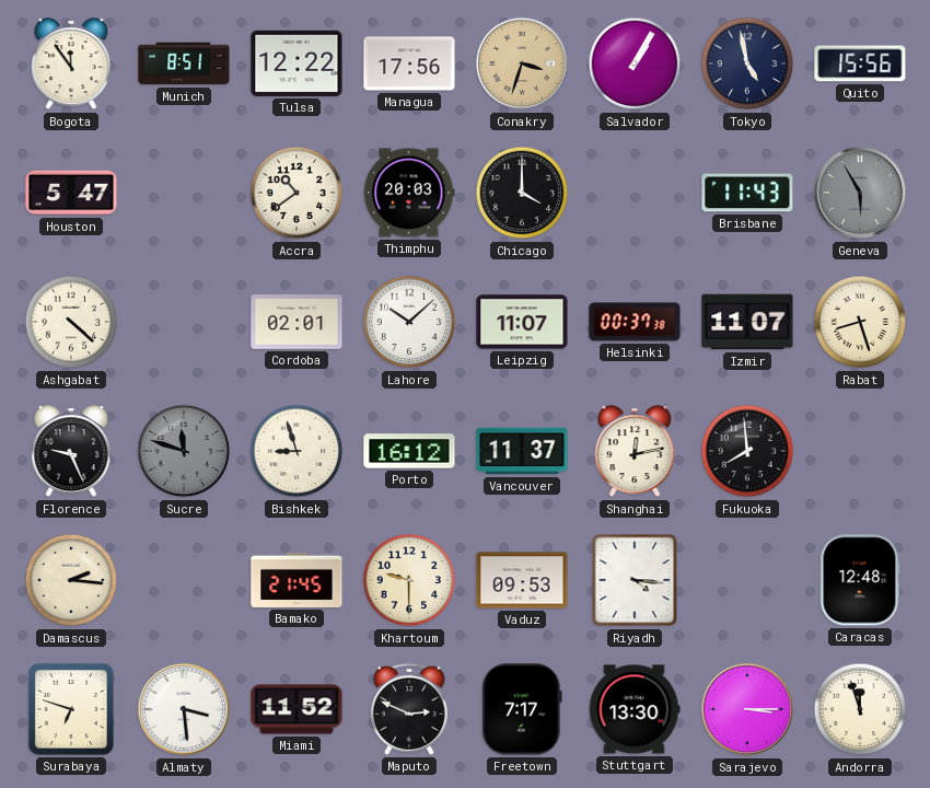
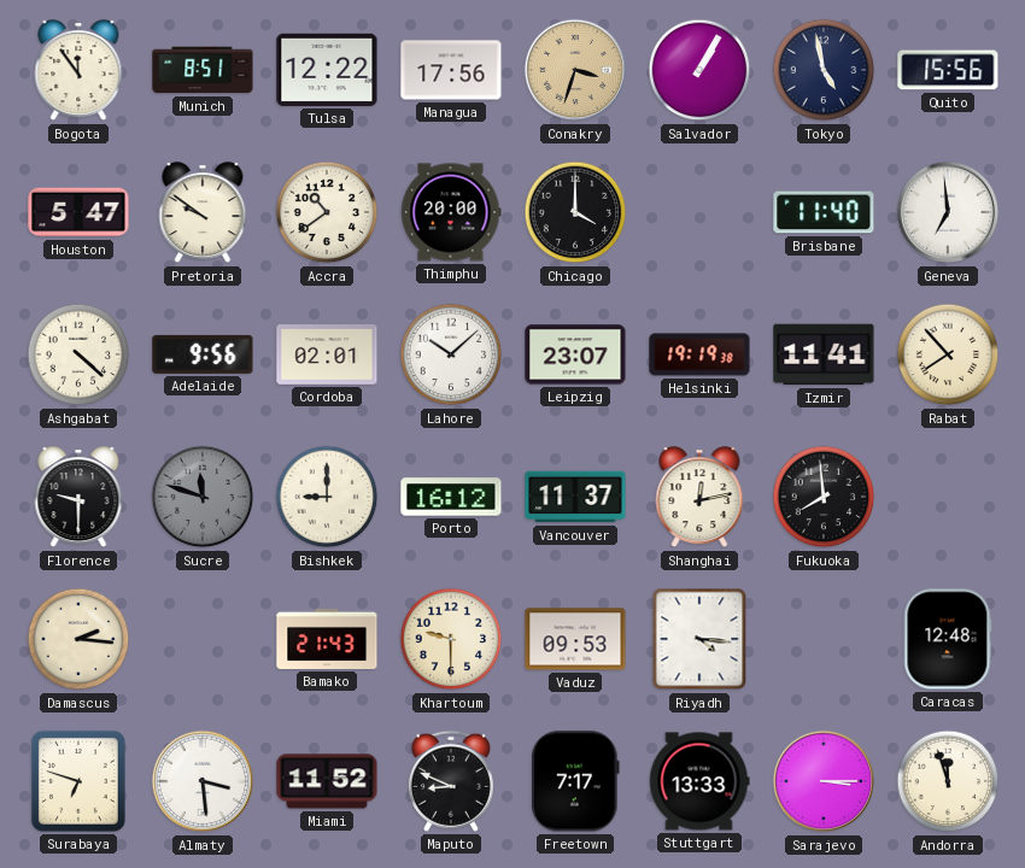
Pretoria: none -> 9:51 (203, 213)
Thimphu: 20:03 -> 20:00 (451, 212)
Brisbane: 11:43 -> 11:40 (824, 212)
Geneva: 5:55 -> 6:59 (948, 212)
Geneva dial: grey -> white (948, 212)
Adelaide: none -> 9:56 (203, 354)
Leipzig: 11:07 -> 23:07 (575, 354)
Helsinki: 00:37 -> 19:19 (699, 354)
Izmir: 11:07 -> 11:41 (824, 354)
Rabat: 8:27 -> 7:53 (948, 354)
Florence: 9:26 -> 9:30 (78, 498)
Bishkek: 8:57 -> 9:00 (327, 497)
Bamako: 21:45 -> 21:43 (327, 639)
Maputo: 2:49 -> 8:49 (451, 781)
Stuttgart: 13:30 -> 13:33 (699, 781)
